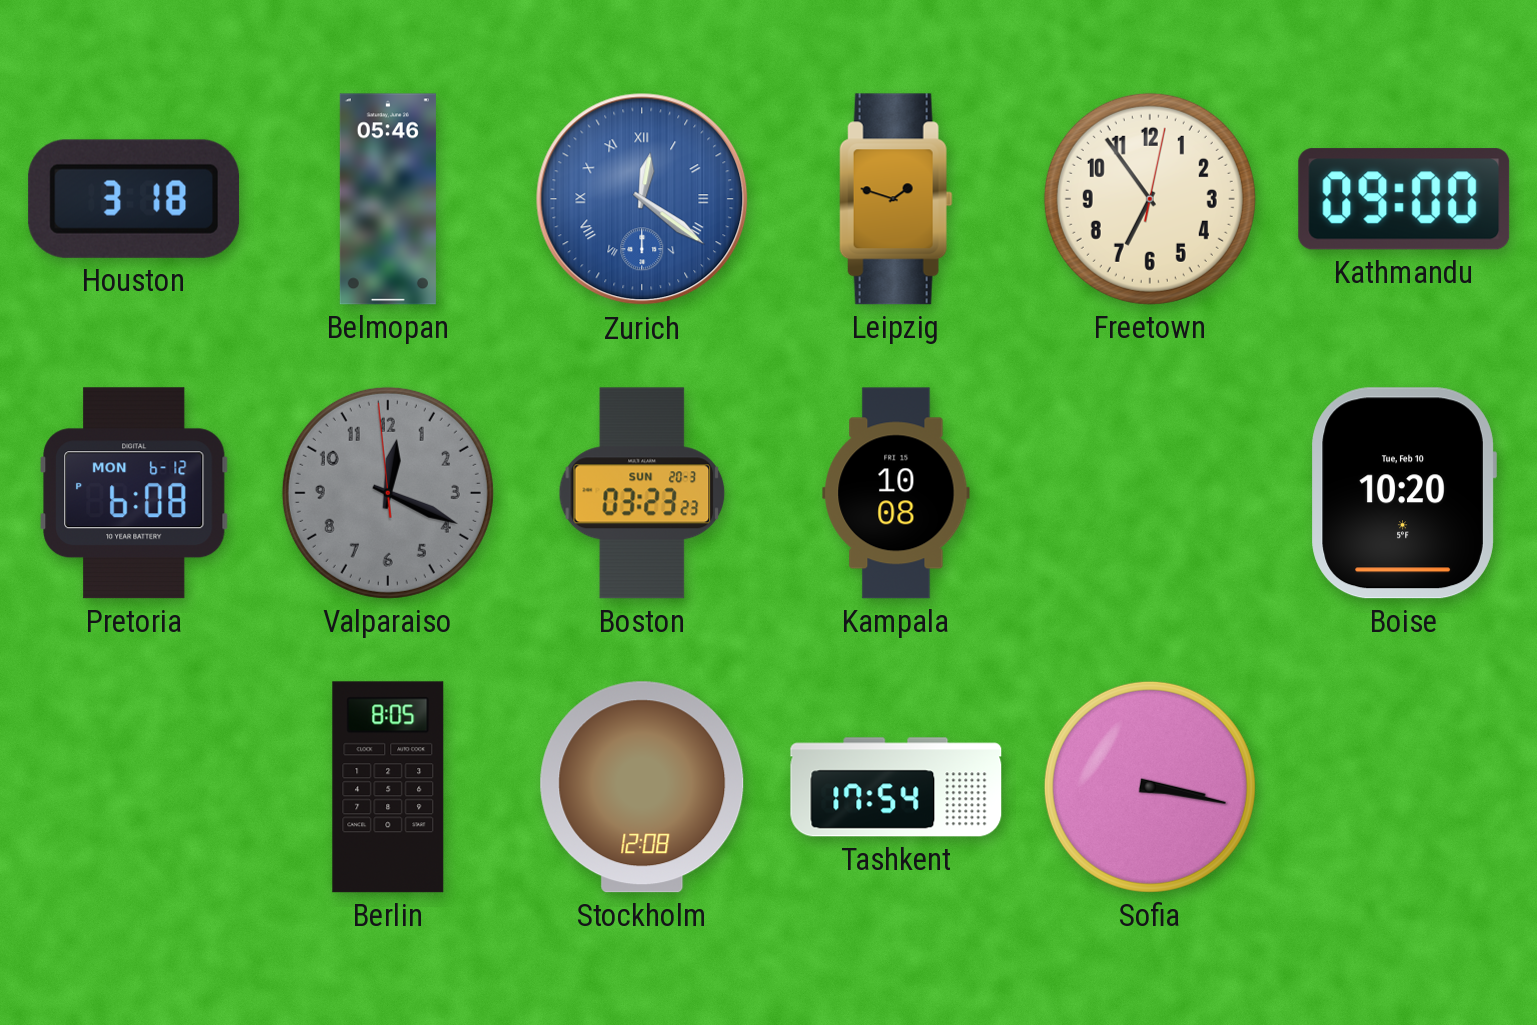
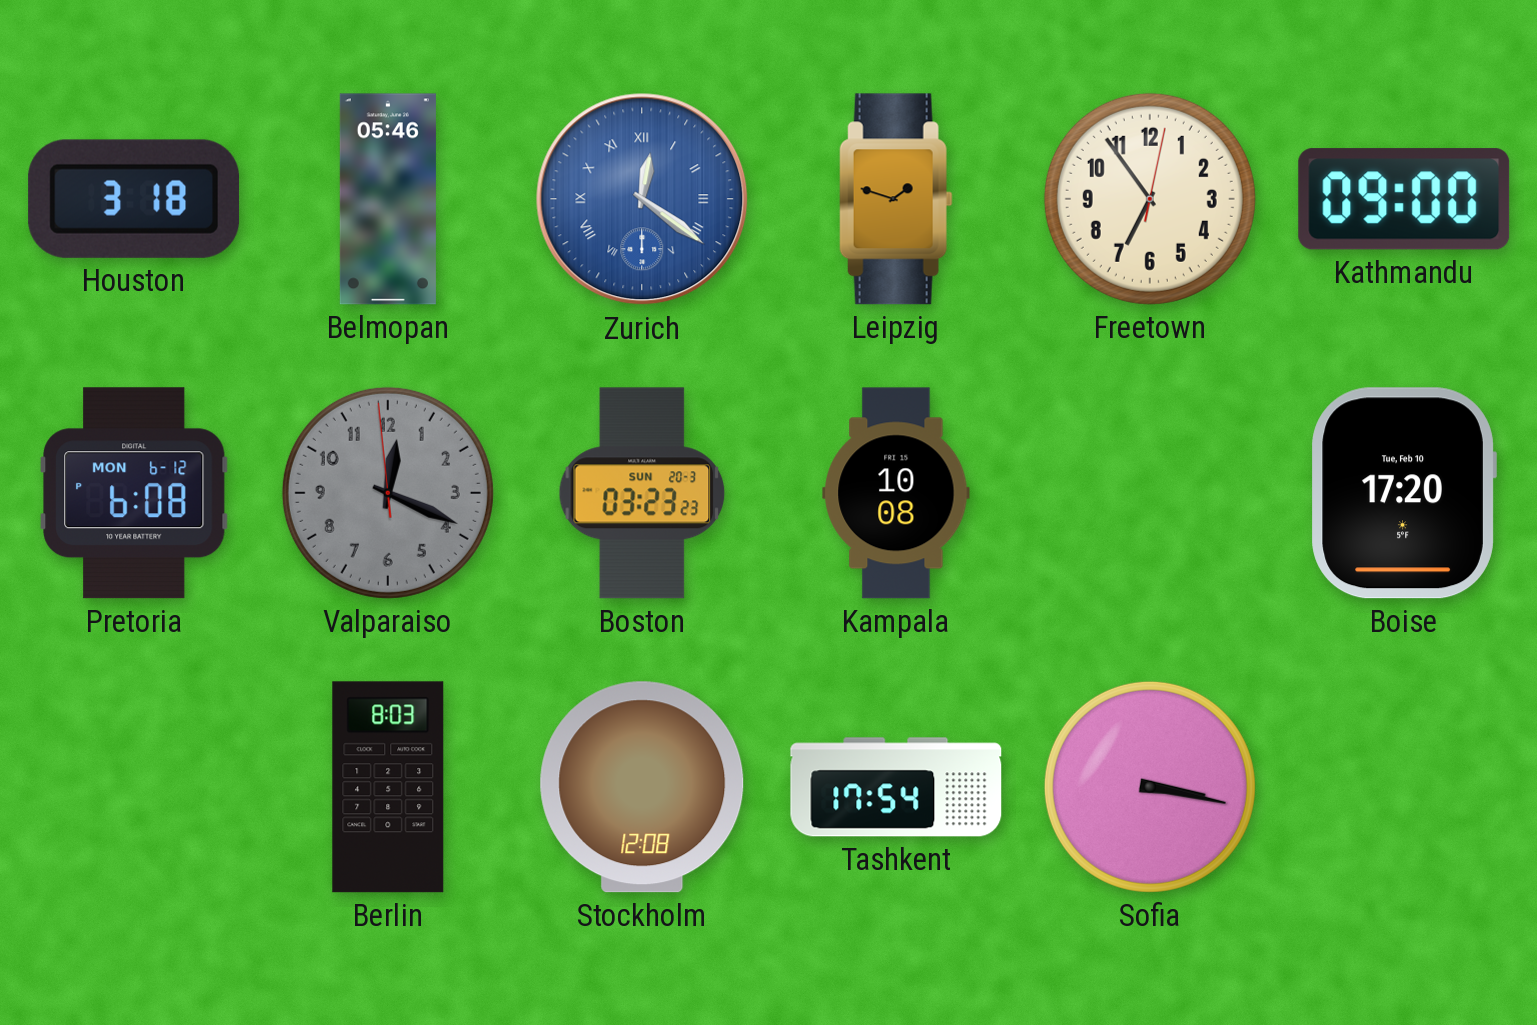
Boise: 10:20 -> 17:20 (1404, 493)
Berlin: 8:05 -> 8:03 (388, 787)
